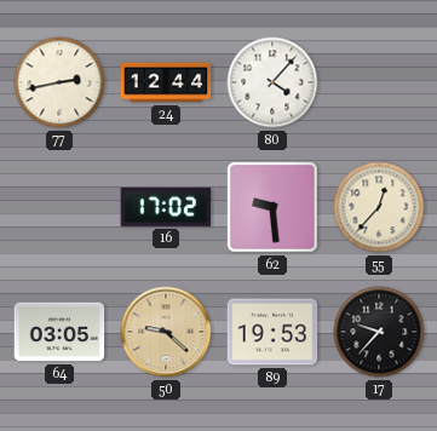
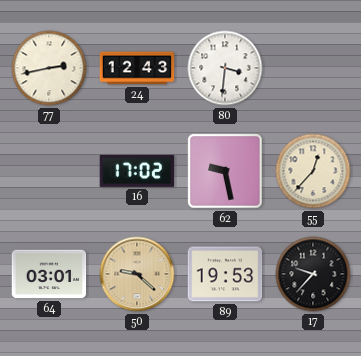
24: 12:44 -> 12:43 (137, 68)
80: 4:07 -> 3:31 (225, 68)
62: 9:29 -> 9:28 (225, 171)
64: 03:05 -> 03:01 (49, 274)
